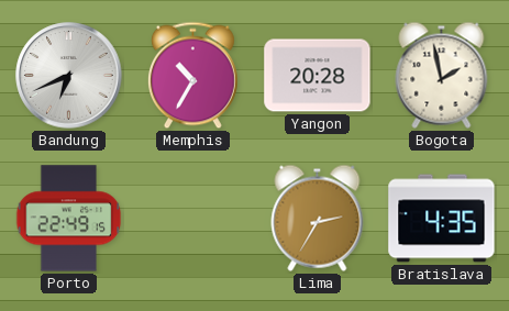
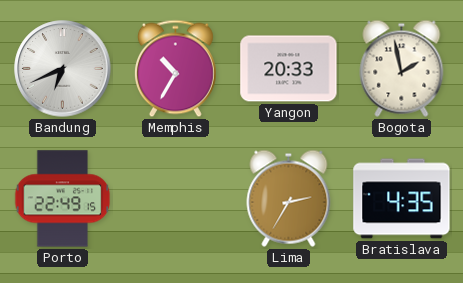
Yangon: 20:28 -> 20:33 (289, 69)
